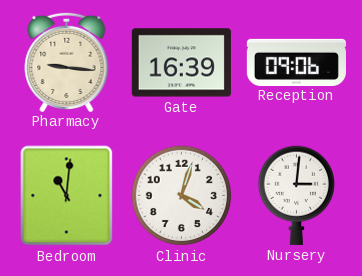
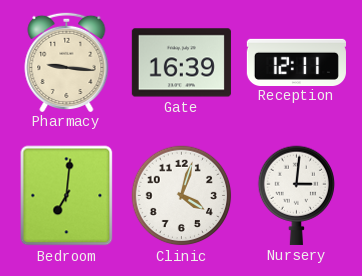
Reception: 09:06 -> 12:11 (296, 62)
Bedroom: 11:01 -> 7:01 (67, 196)
